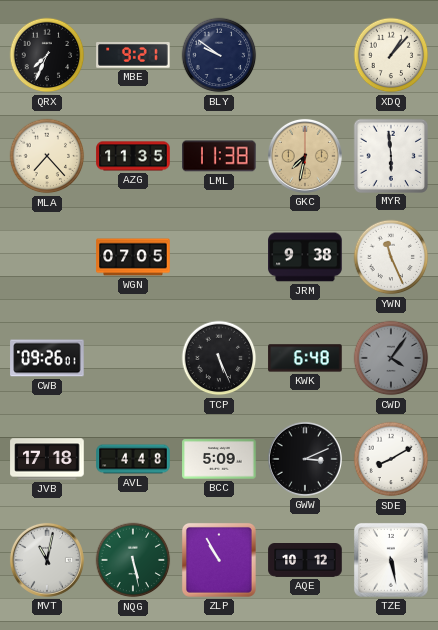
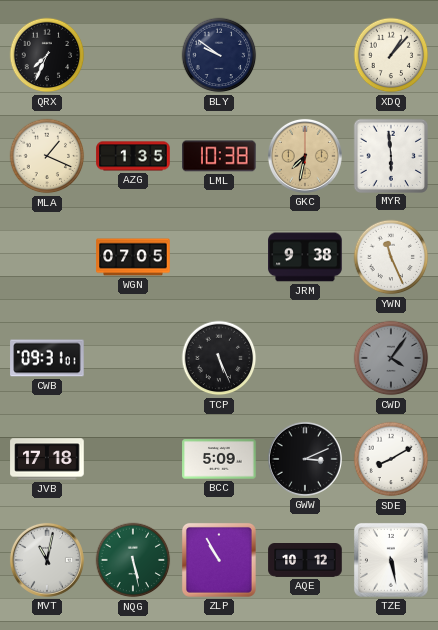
MBE: 9:21 -> none (133, 55)
MLA: 7:23 -> 1:19 (47, 156)
AZG: 11:35 -> 1:35 (133, 156)
LML: 11:38 -> 10:38 (219, 156)
CWB: 09:26 -> 09:31 (47, 358)
KWK: 6:48 -> none (305, 358)
AVL: 4:48 -> none (133, 459)
